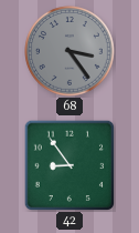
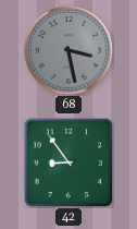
68: 3:24 -> 3:28 (70, 51)
